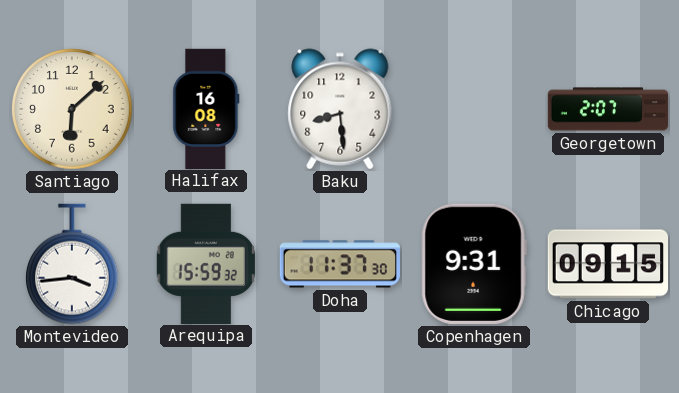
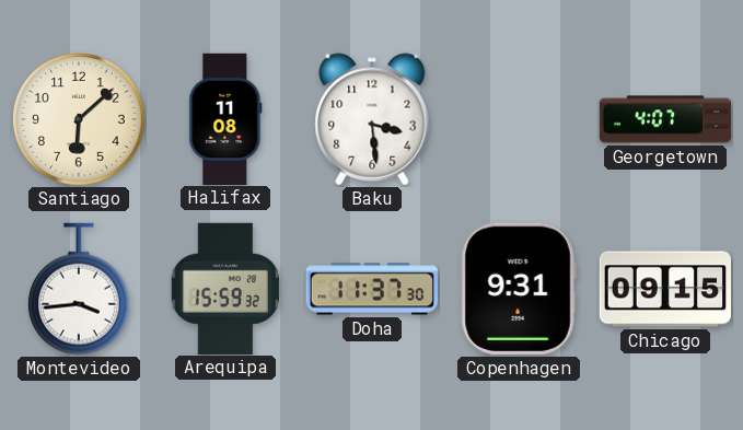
Halifax: 16:08 -> 11:08 (225, 118)
Baku: 8:29 -> 3:29 (372, 119)
Georgetown: 2:07 -> 4:07 (665, 119)
